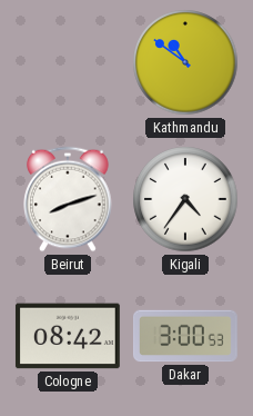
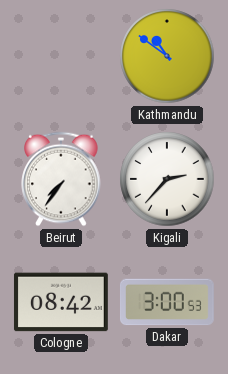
Beirut: 8:12 -> 7:36 (61, 179)
Kigali: 4:36 -> 2:37 (167, 179)
